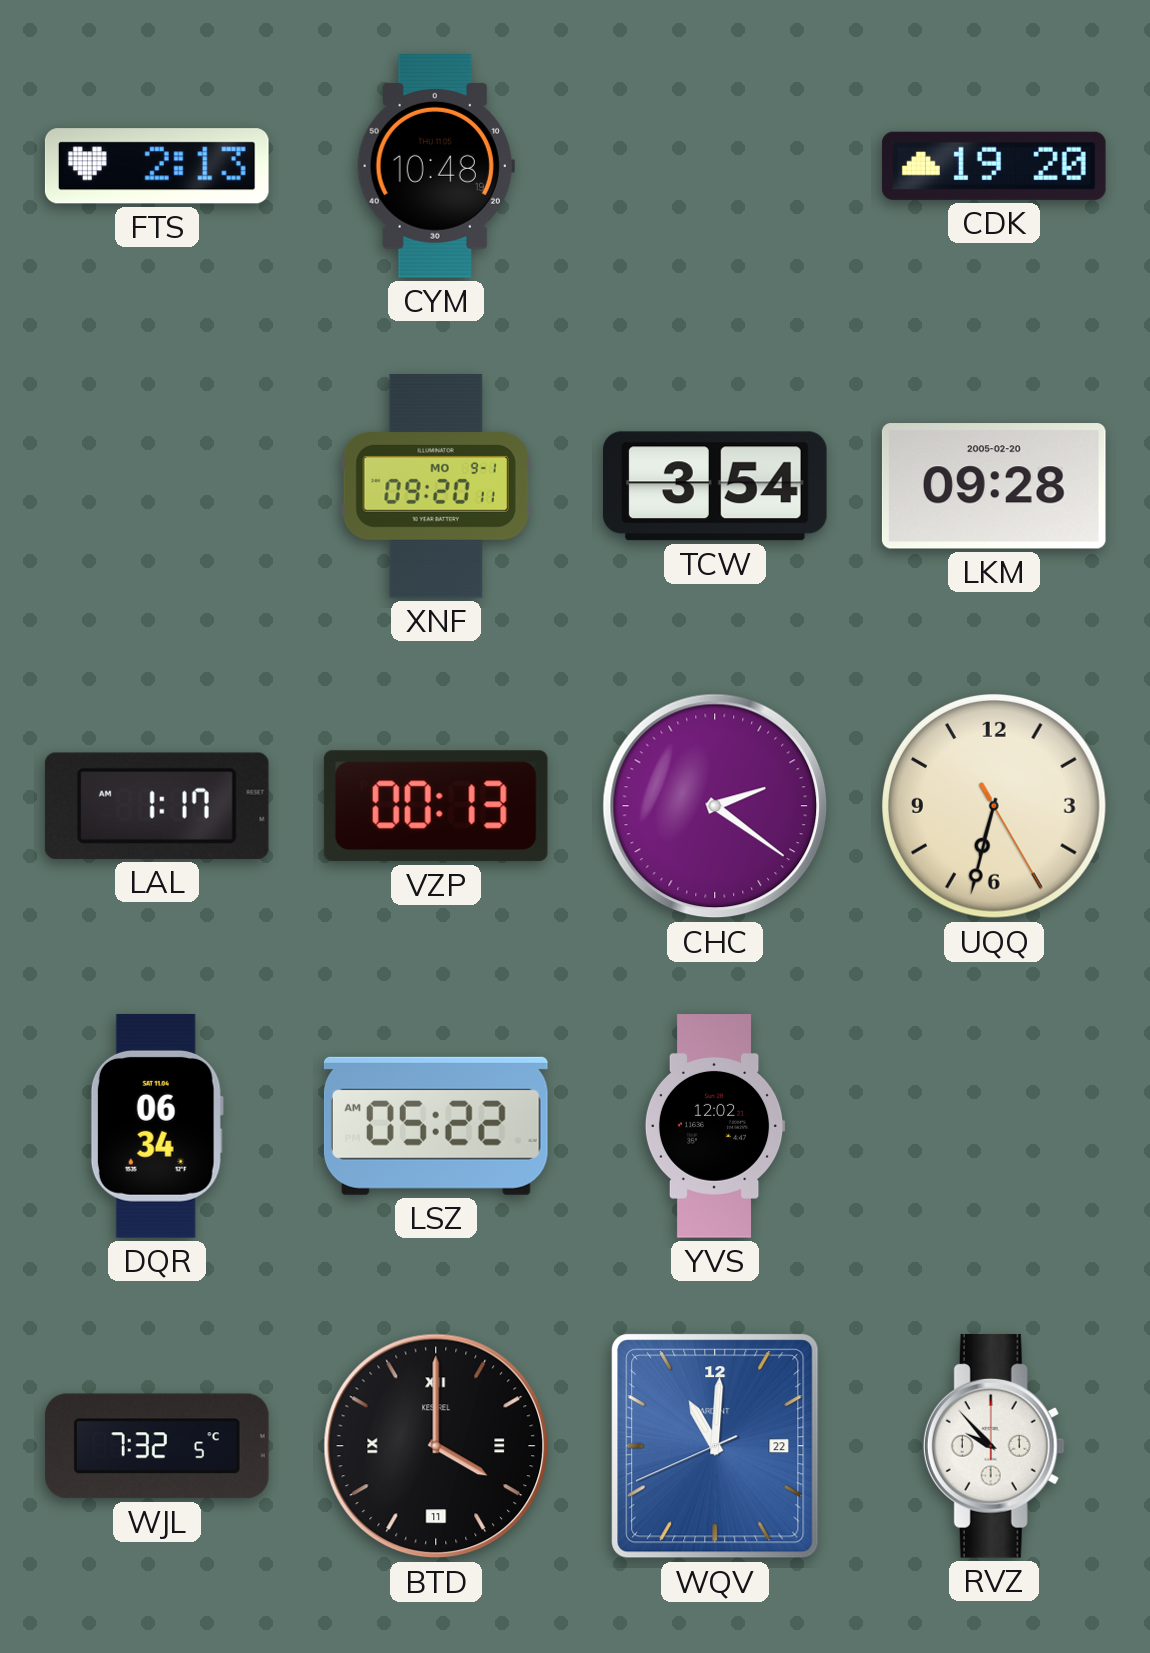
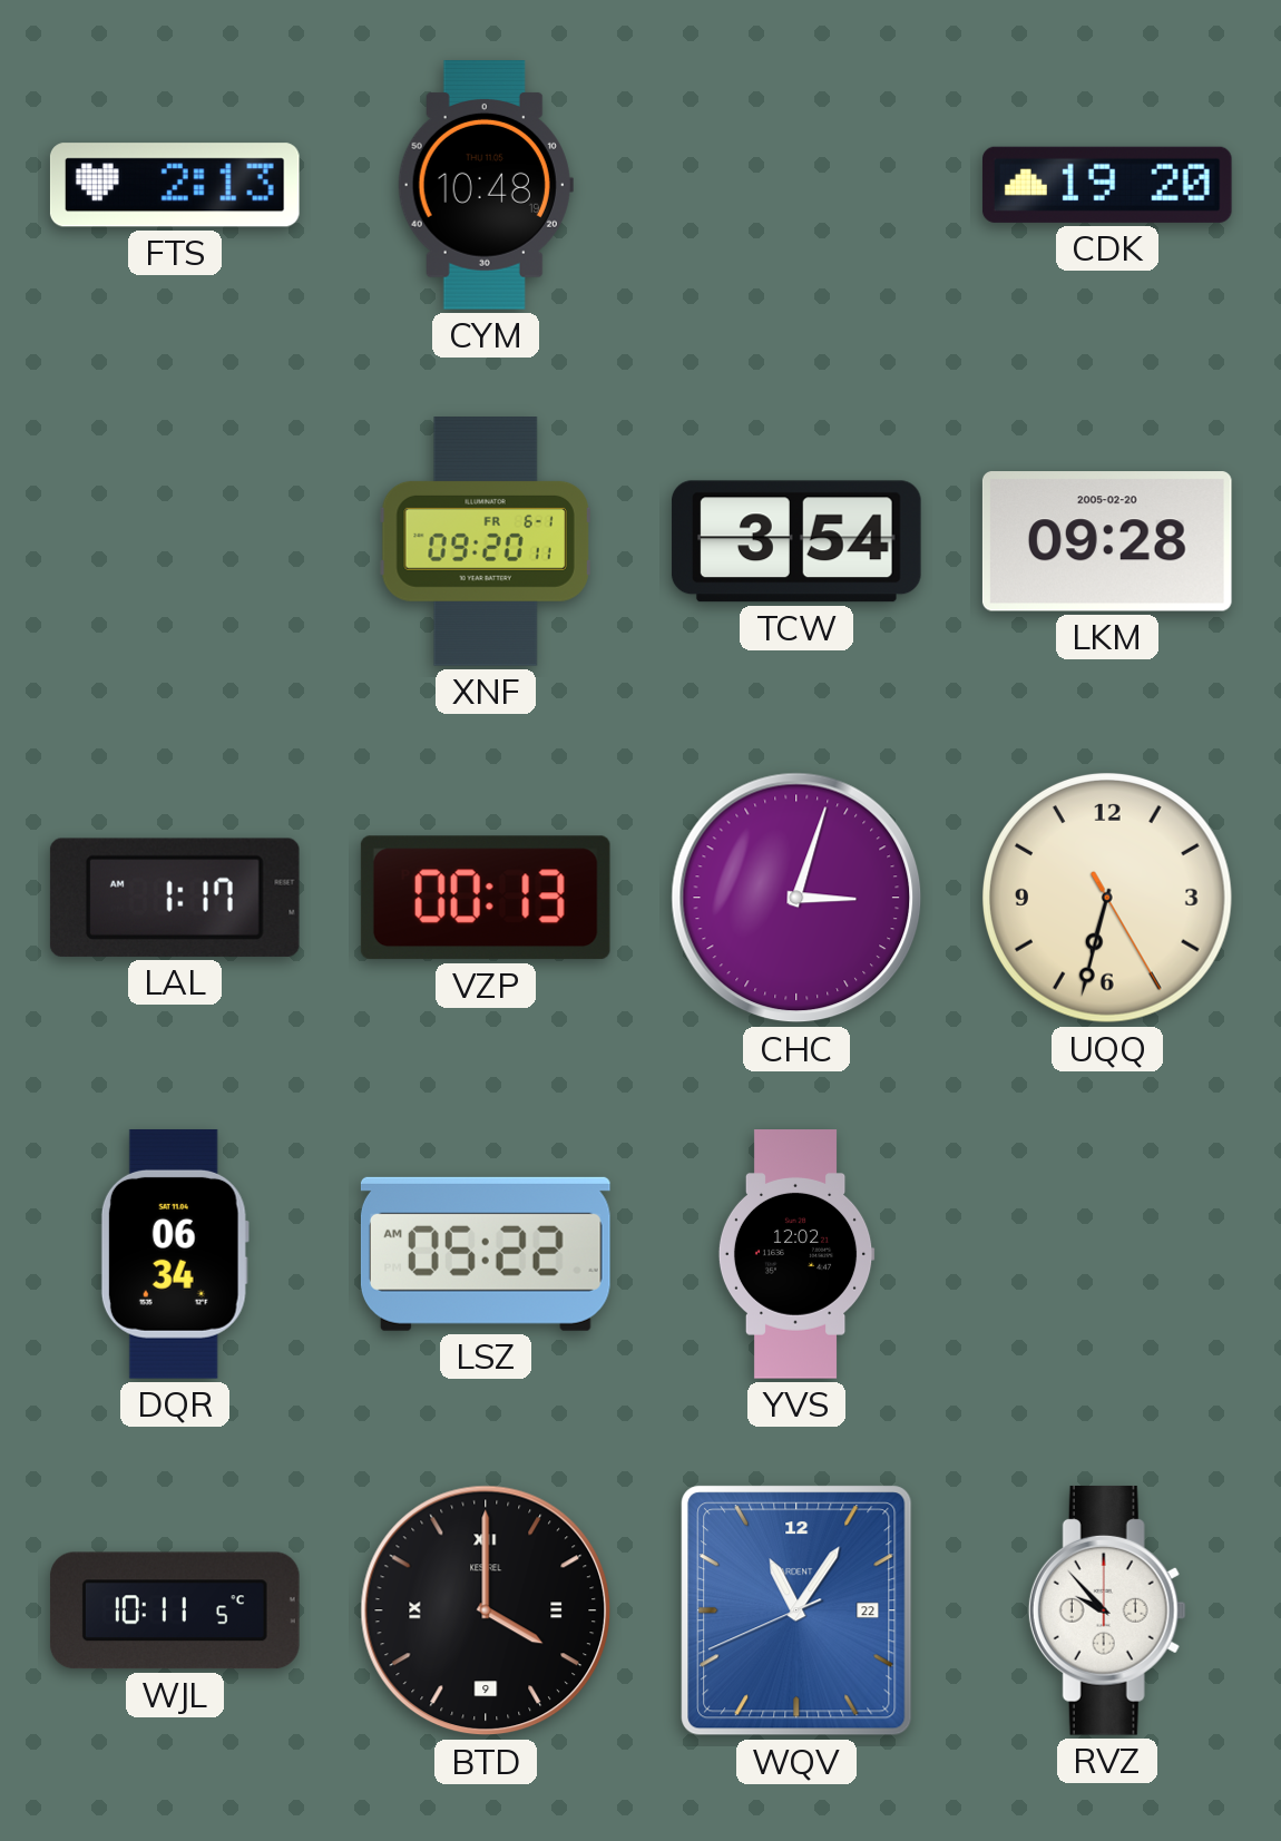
XNF date: MO 9-1 -> FR 6-1 (486, 541)
CHC: 2:21 -> 3:03 (796, 898)
WJL: 7:32 -> 10:11 (175, 1610)
BTD date: 11 -> 9 (486, 1610)
WQV: 11:00 -> 11:05 (796, 1610)
